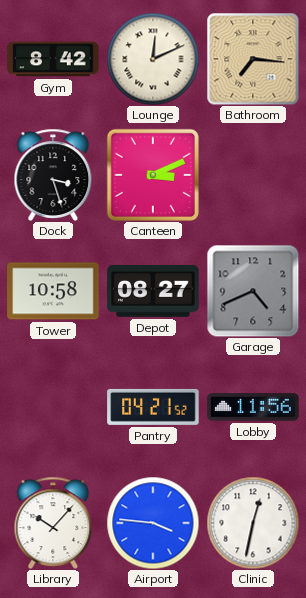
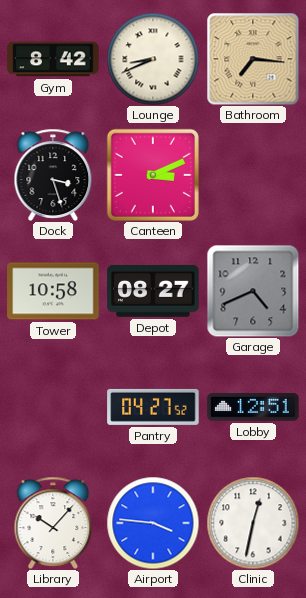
Lounge: 12:11 -> 8:41 (153, 59)
Pantry: 04:21 -> 04:27 (153, 407)
Lobby: 11:56 -> 12:51 (253, 407)
